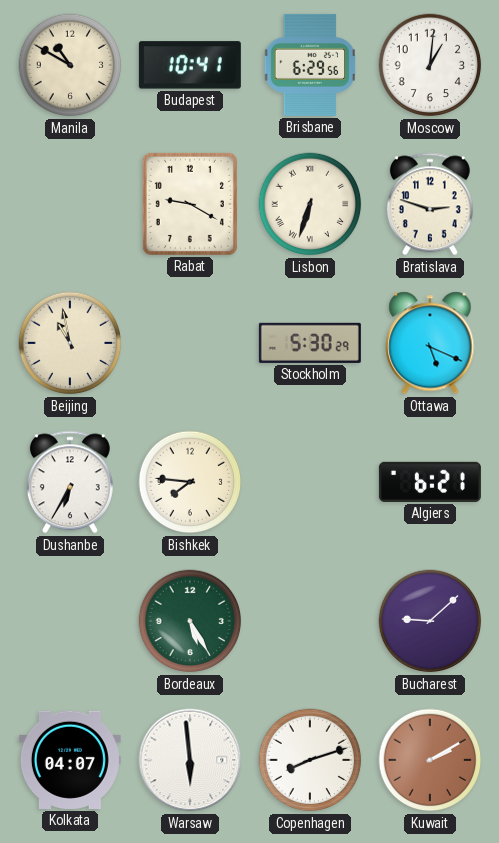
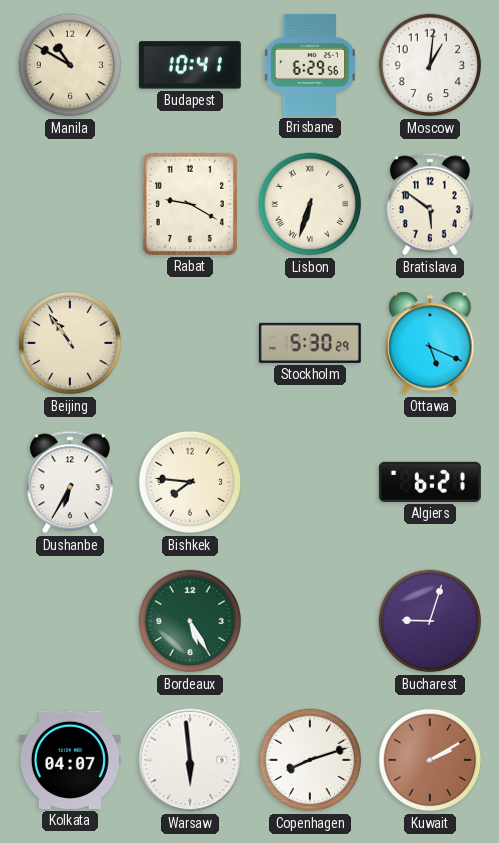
Bratislava: 2:48 -> 5:51 (430, 204)
Beijing: 10:58 -> 10:54 (70, 343)
Bucharest: 9:08 -> 9:03 (430, 621)
